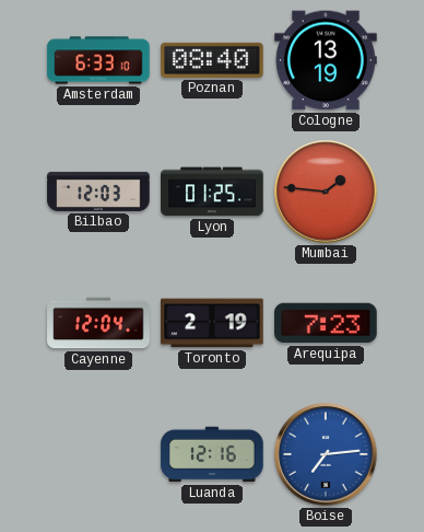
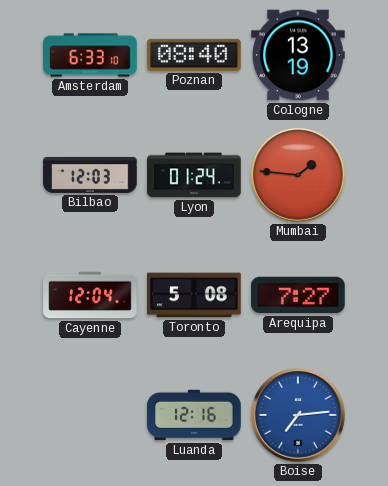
Lyon: 01:25 -> 01:24 (194, 175)
Toronto: 2:19 -> 5:08 (194, 295)
Arequipa: 7:23 -> 7:27 (298, 295)
